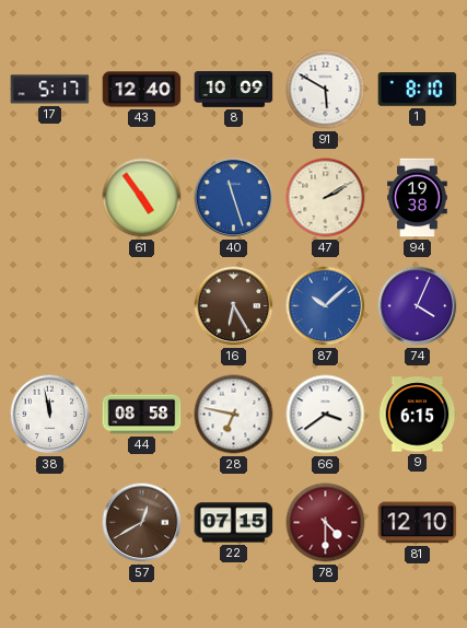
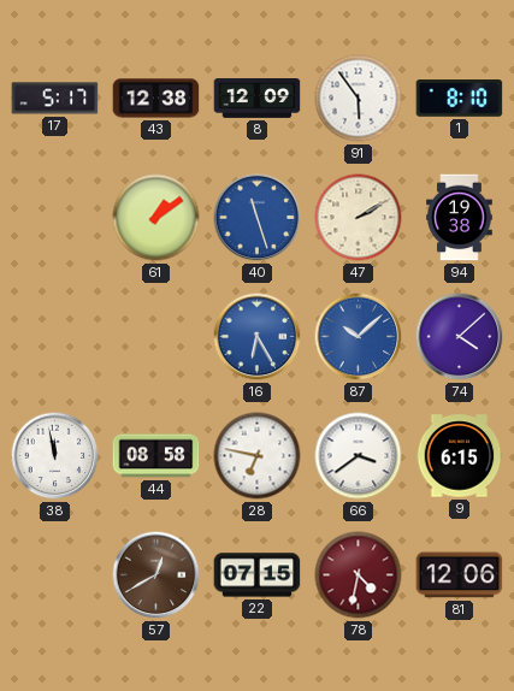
43: 12:40 -> 12:38 (156, 99)
8: 10:09 -> 12:09 (258, 99)
91: 5:50 -> 5:54 (359, 99)
61: 4:54 -> 1:09 (156, 218)
16 dial: brown -> blue (258, 337)
74: 4:04 -> 4:08 (460, 337)
78: 4:30 -> 4:32 (359, 575)
81: 12:10 -> 12:06 (460, 575)
